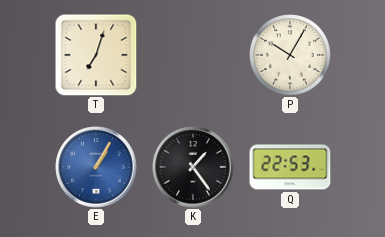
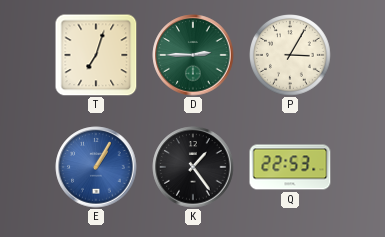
D: none -> 2:45 (193, 55)
P: 10:05 -> 3:05 (291, 56)
